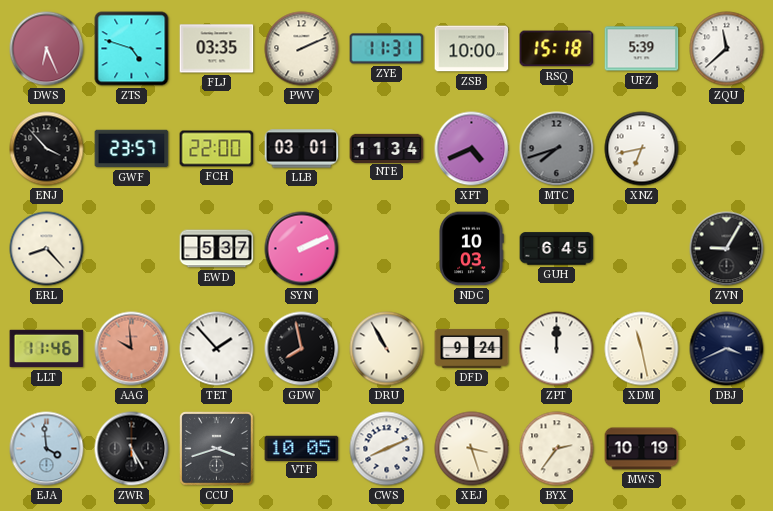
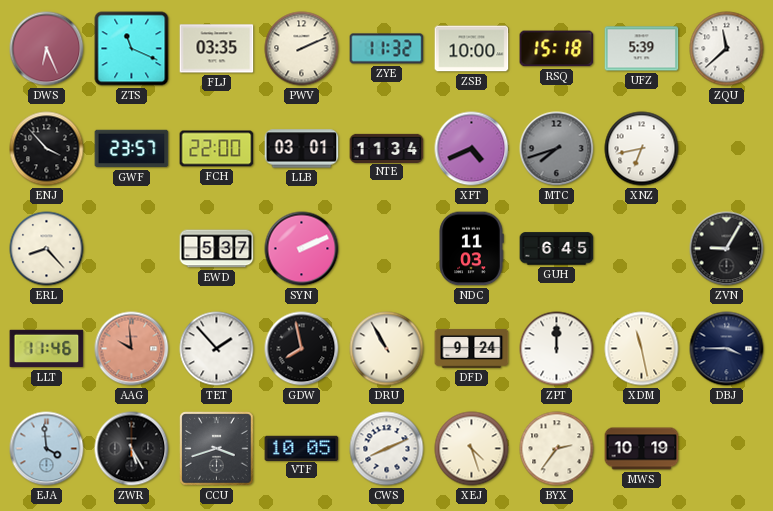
ZTS: 4:48 -> 11:19 (132, 49)
ZYE: 11:31 -> 11:32 (387, 49)
NDC: 10:03 -> 11:03 (471, 249)
DBJ: 3:41 -> 3:45 (727, 349)
XEJ: 3:27 -> 4:27 (472, 449)
